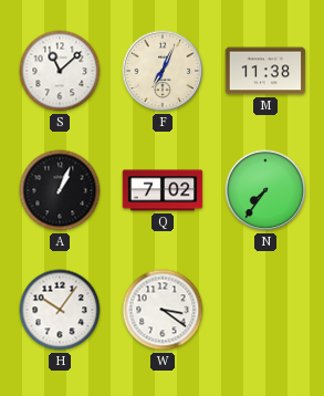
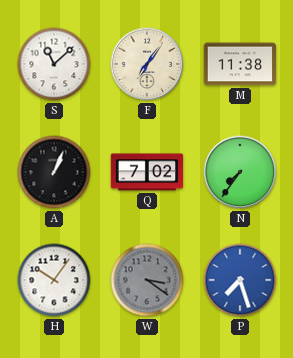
F: 7:04 -> 7:06 (147, 64)
W dial: white -> grey (147, 280)
P: none -> 7:27 (240, 280)
